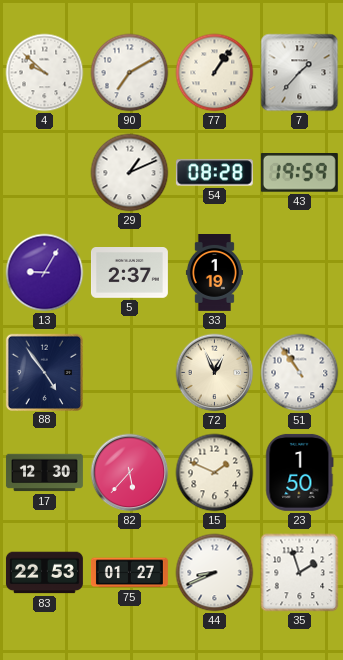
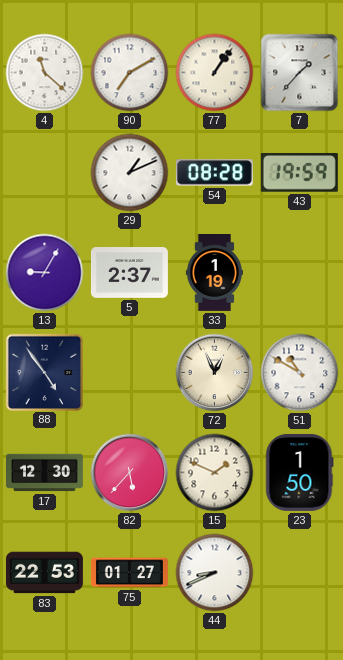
4: 9:52 -> 11:22 (45, 73)
51: 10:54 -> 10:50 (300, 373)
35: 1:57 -> none (300, 573)
